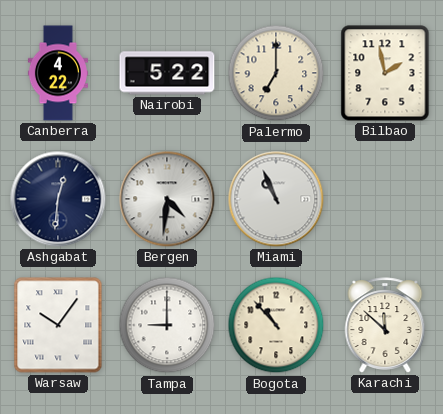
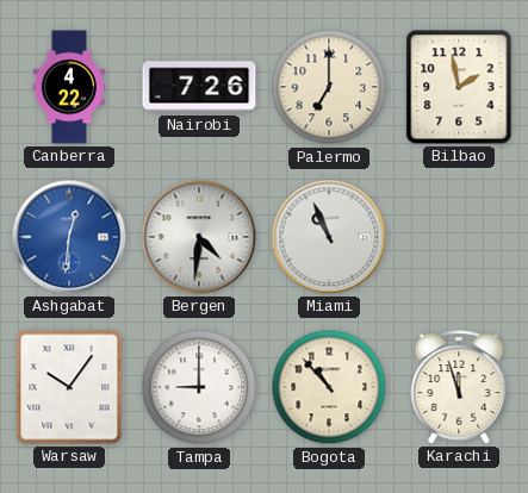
Nairobi: 5:22 -> 7:26 (199, 87)
Ashgabat dial: navy -> blue (69, 237)
Karachi: 11:52 -> 11:57 (459, 387)
